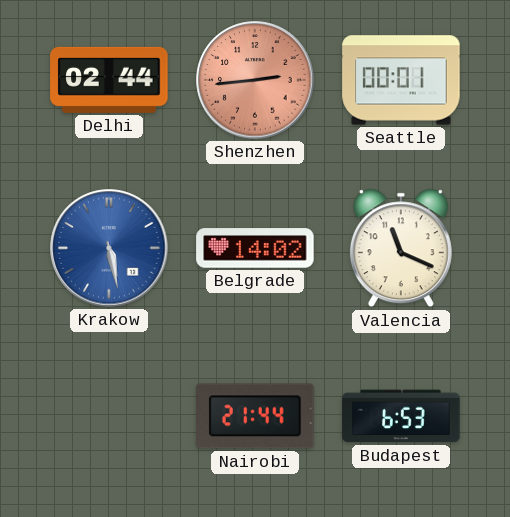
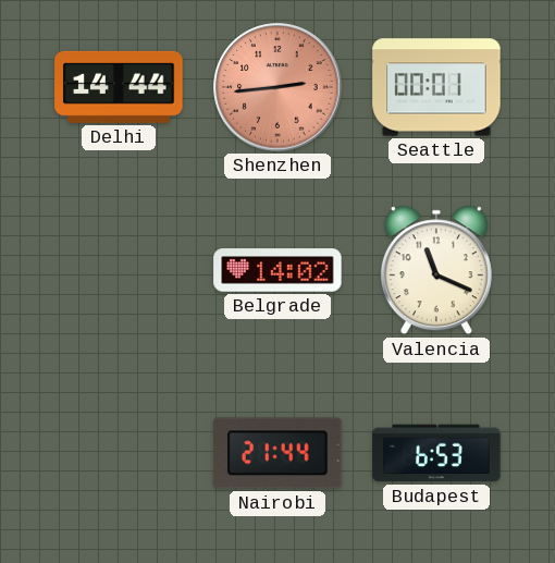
Delhi: 02:44 -> 14:44 (119, 87)
Krakow: 5:28 -> none (109, 248)
